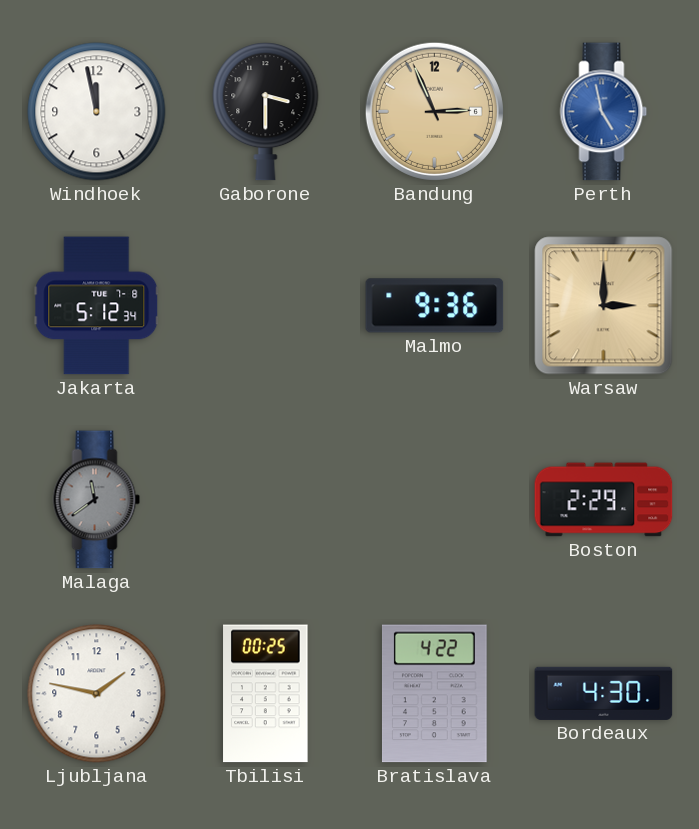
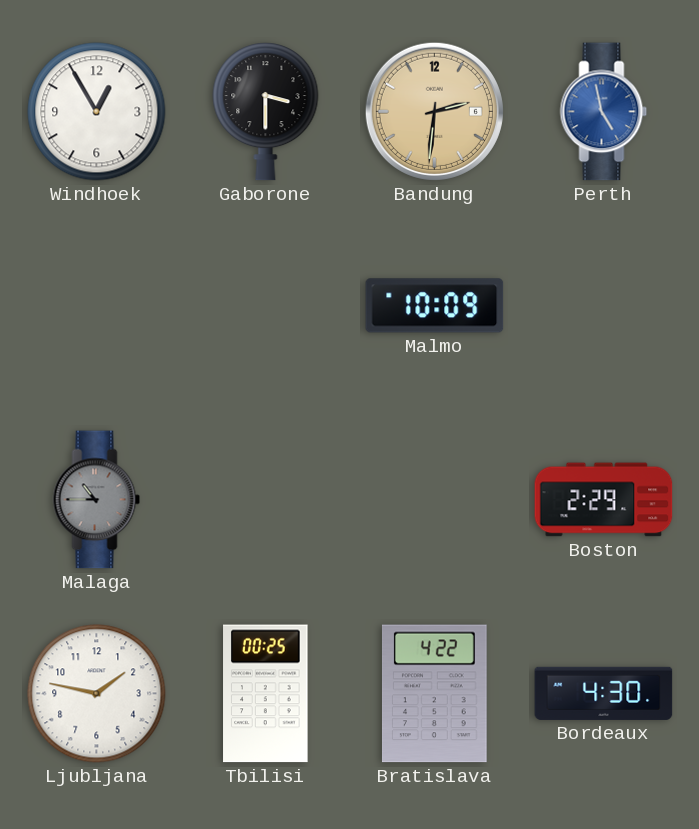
Windhoek: 11:58 -> 12:55 (97, 112)
Bandung: 2:56 -> 2:31 (434, 111)
Jakarta: 5:12 -> none (97, 306)
Malmo: 9:36 -> 10:09 (435, 306)
Warsaw: 3:00 -> none (604, 306)
Malaga: 11:39 -> 10:45 (97, 500)
